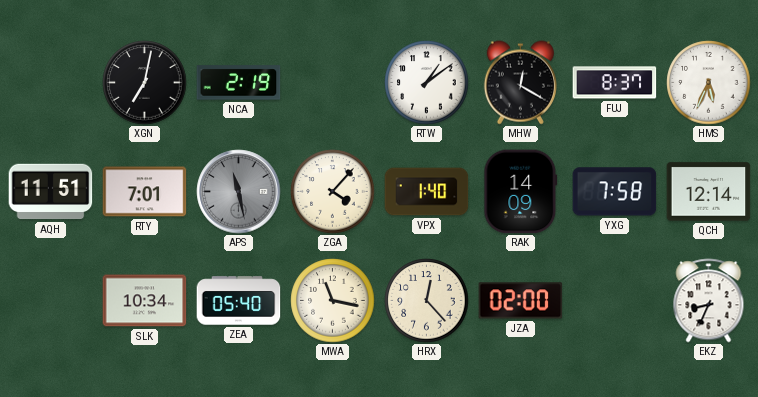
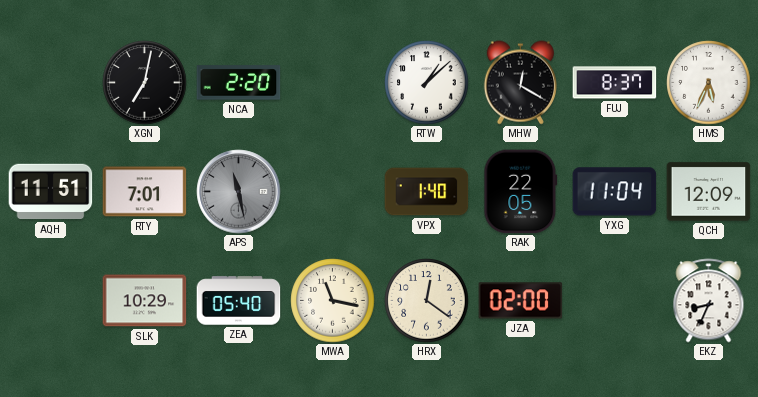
NCA: 2:19 -> 2:20 (239, 83)
RTW: 1:09 -> 1:08 (427, 83)
ZGA: 4:07 -> none (333, 192)
RAK: 14:09 -> 22:05 (521, 192)
YXG: 7:58 -> 11:04 (615, 192)
QCH: 12:14 -> 12:09 (709, 192)
SLK: 10:34 -> 10:29 (145, 301)
HRX: 12:23 -> 12:21 (427, 301)
